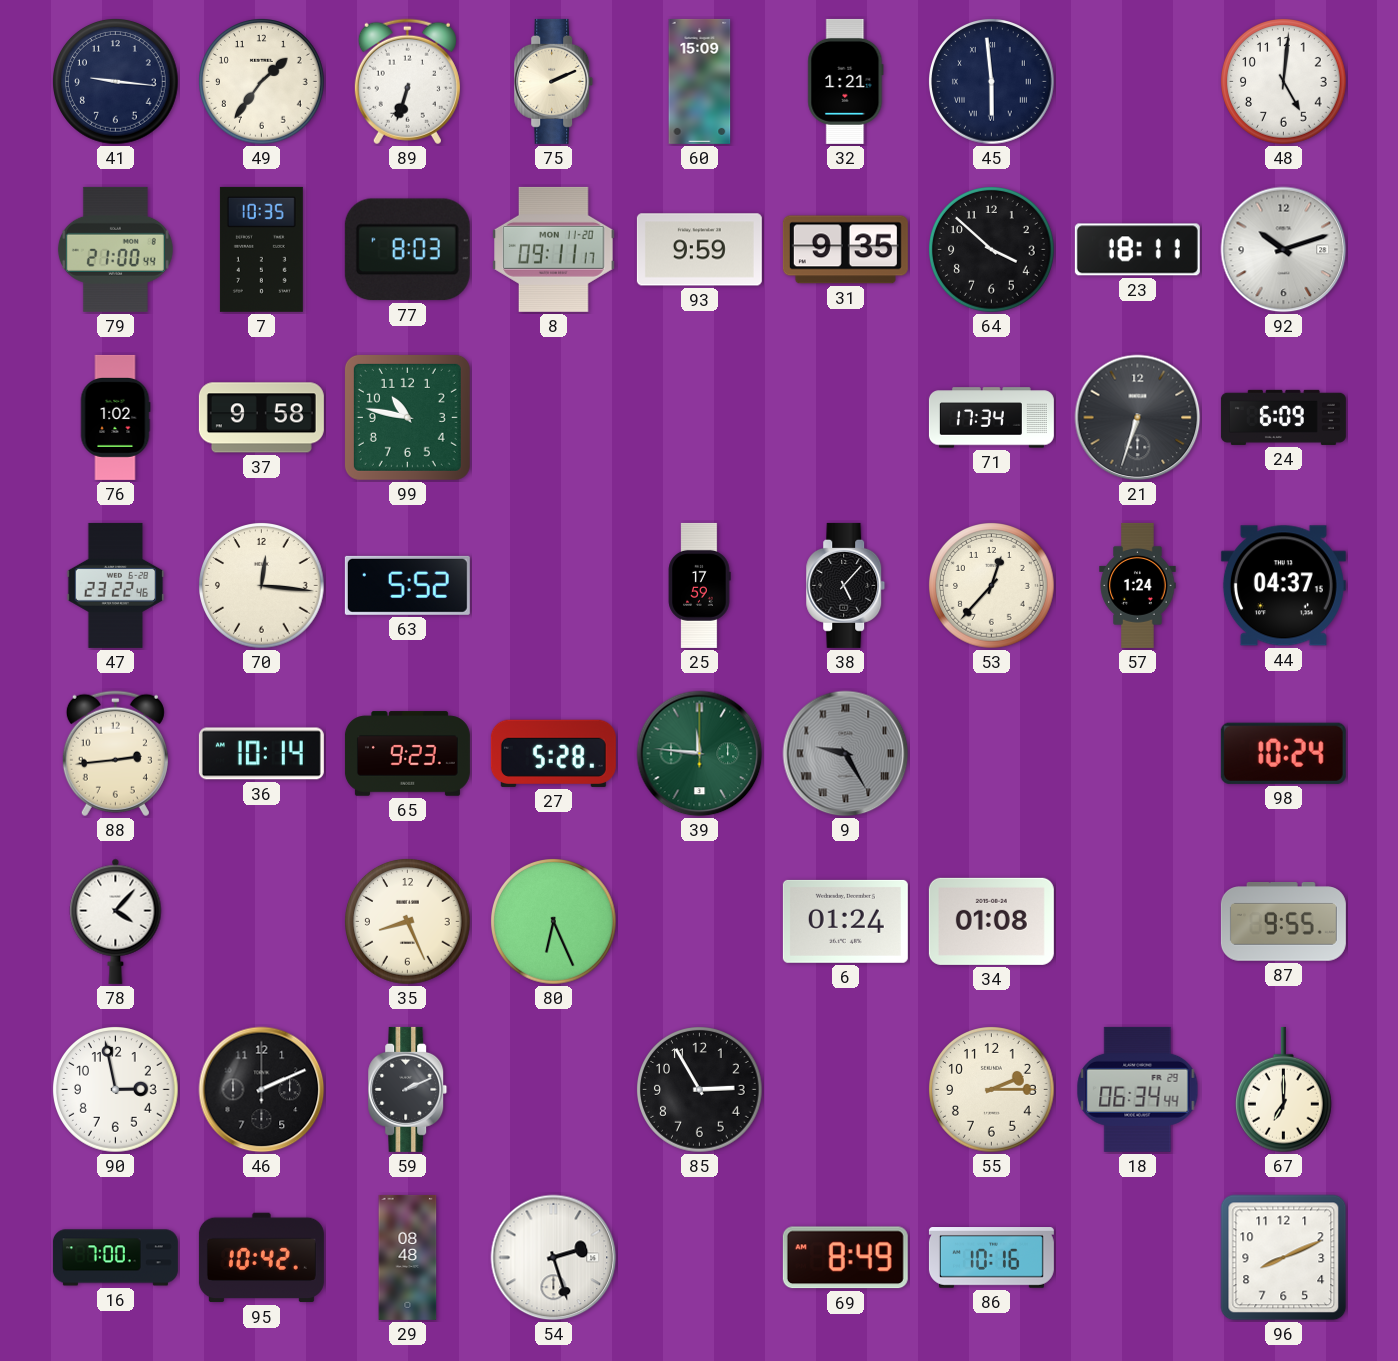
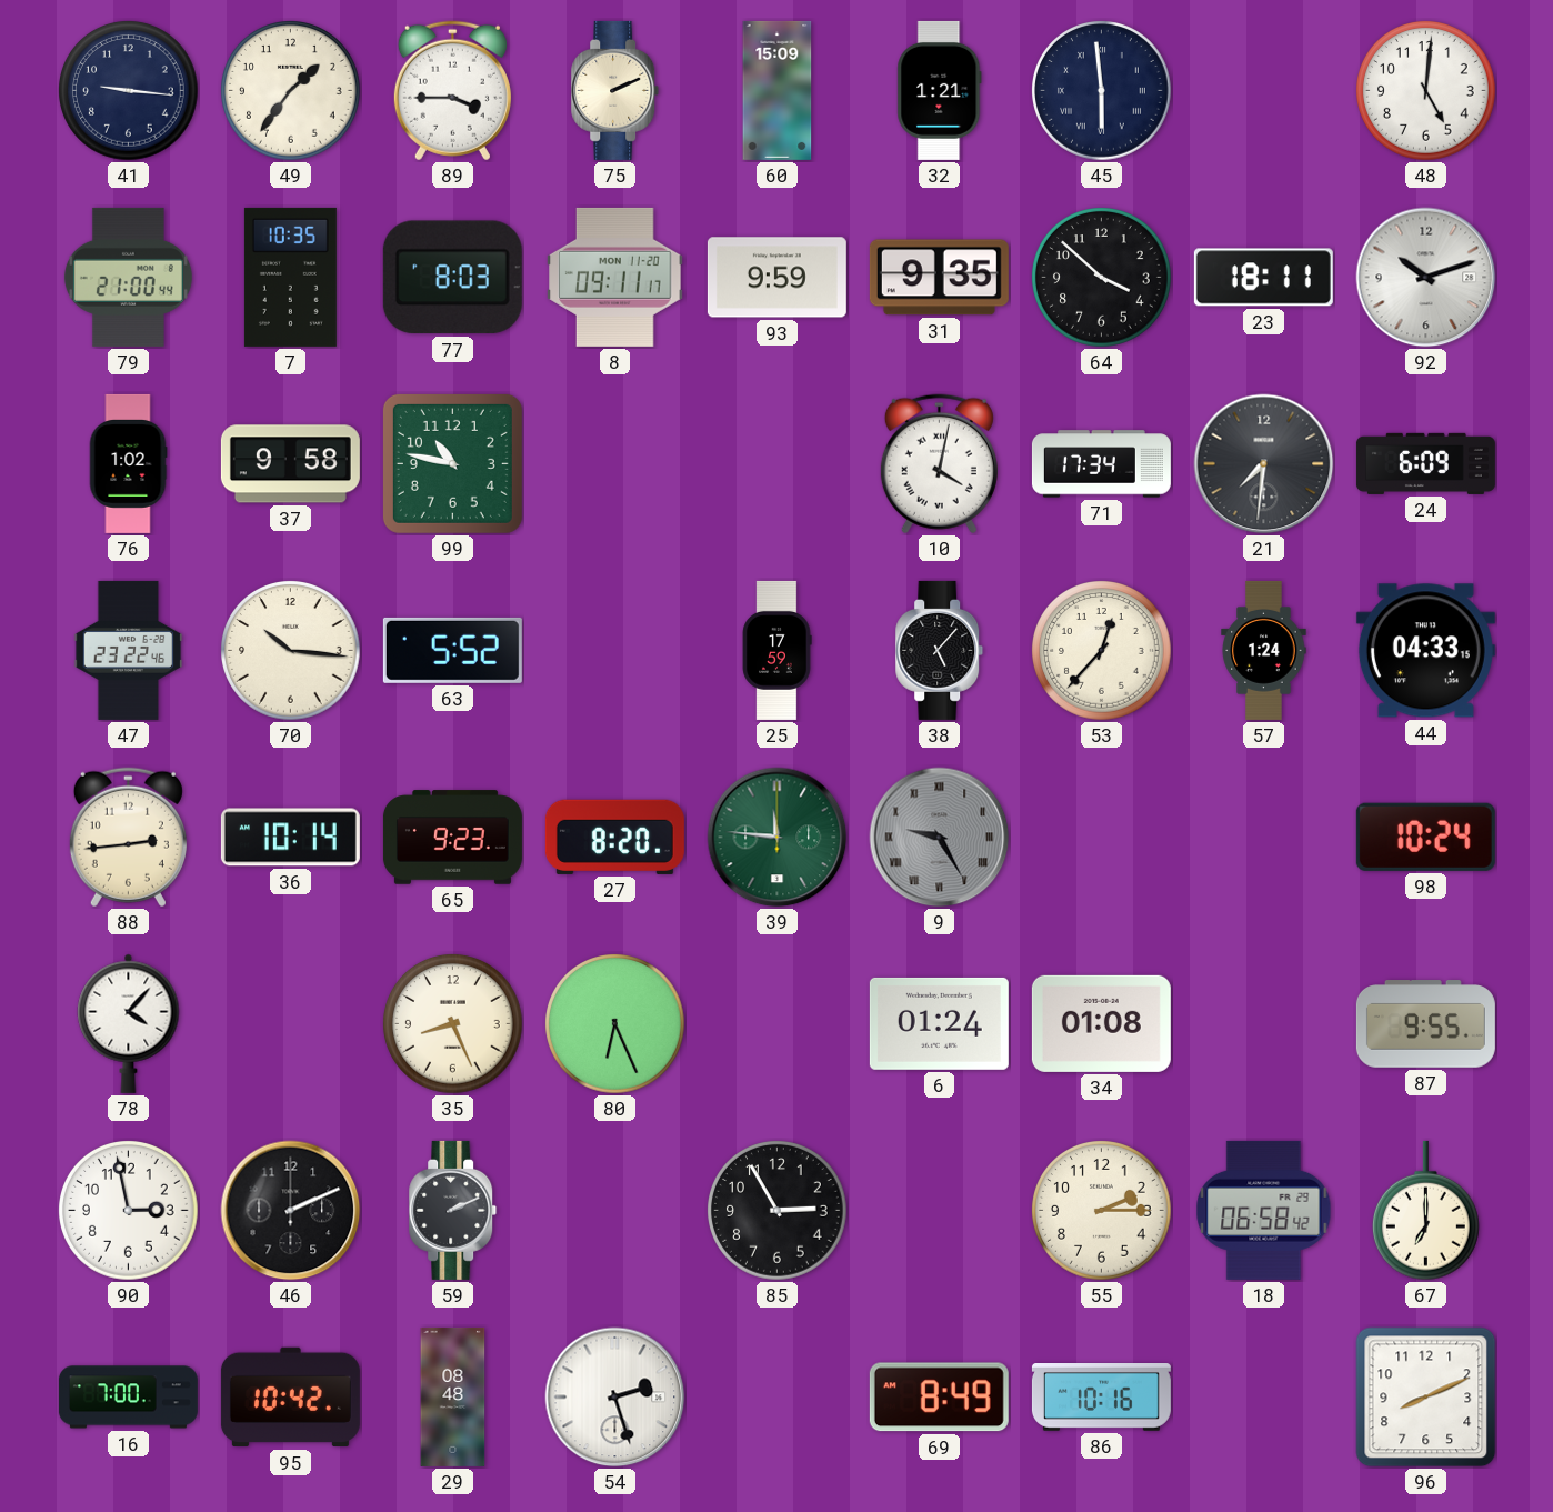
89: 6:33 -> 3:45 (452, 91)
10: none -> 4:02 (939, 464)
21: 6:33 -> 7:31 (1264, 464)
70: 12:16 -> 10:16 (291, 651)
44: 04:37 -> 04:33 (1425, 651)
27: 5:28 -> 8:20 (614, 837)
18: 06:34 -> 06:58 (1264, 1210)
